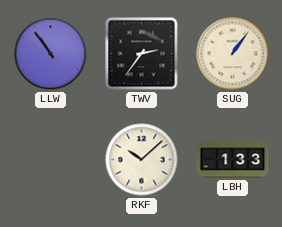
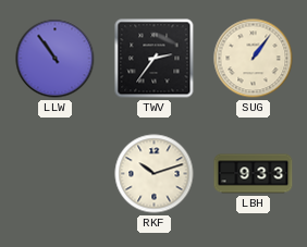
RKF: 10:08 -> 10:12 (155, 174)
LBH: 1:33 -> 9:33 (254, 174)
